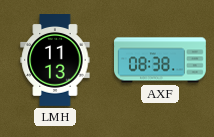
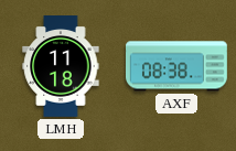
LMH: 11:13 -> 11:18 (61, 67)
